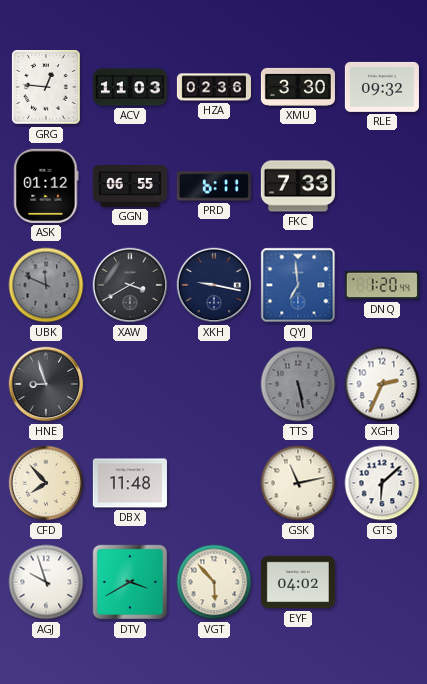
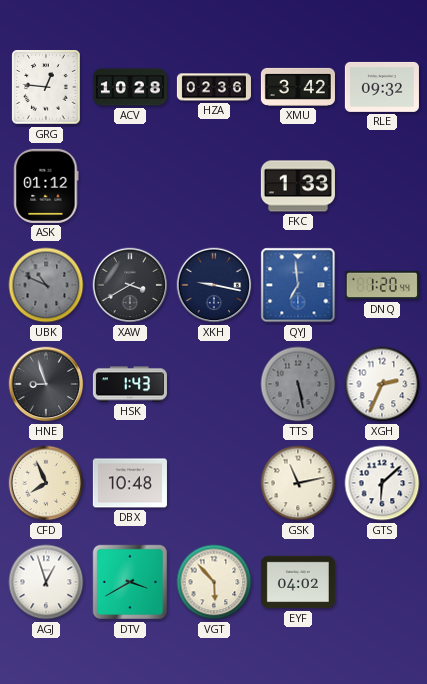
ACV: 11:03 -> 10:28 (130, 87)
XMU: 3:30 -> 3:42 (298, 87)
GGN: 06:55 -> none (130, 187)
PRD: 6:11 -> none (214, 186)
FKC: 7:33 -> 1:33 (298, 186)
UBK: 11:49 -> 10:49 (46, 285)
HSK: none -> 1:43 (130, 384)
CFD: 7:53 -> 7:56 (46, 483)
DBX: 11:48 -> 10:48 (130, 483)
AGJ: 9:57 -> 12:57 (46, 582)
